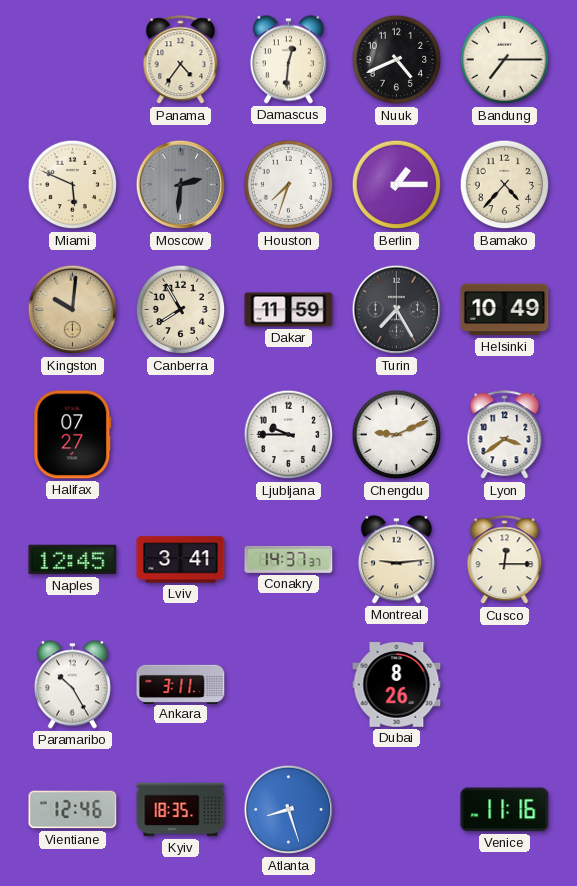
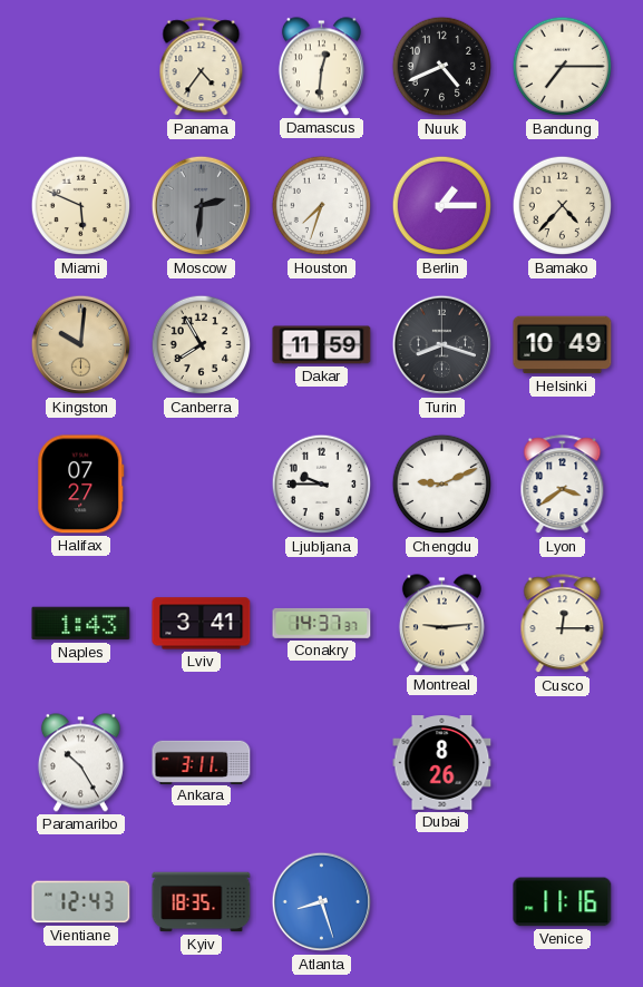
Turin: 7:25 -> 8:18 (442, 345)
Naples: 12:45 -> 1:43 (81, 624)
Vientiane: 12:46 -> 12:43 (81, 902)
